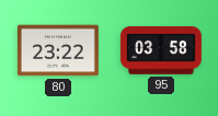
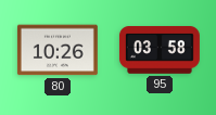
80: 23:22 -> 10:26 (58, 50)
